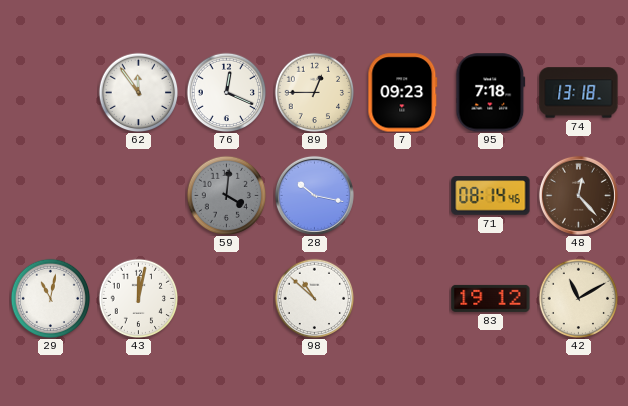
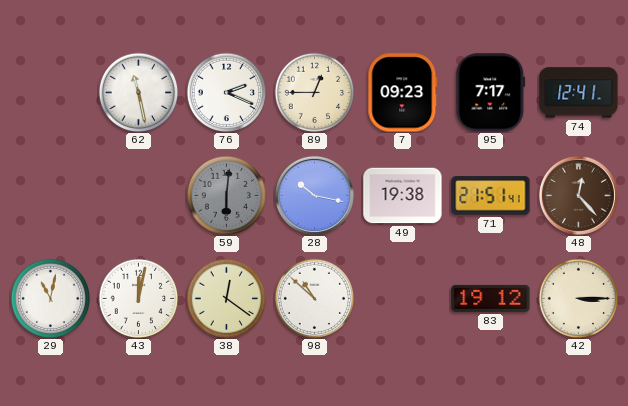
62: 11:54 -> 11:28 (138, 92)
76: 12:19 -> 2:19 (226, 92)
95: 7:18 -> 7:17 (491, 93)
74: 13:18 -> 12:41 (579, 93)
59: 4:01 -> 6:01 (226, 195)
49: none -> 19:38 (403, 196)
71: 08:14 -> 21:51 (491, 196)
38: none -> 12:21 (226, 298)
42: 11:10 -> 3:15 (578, 298)
